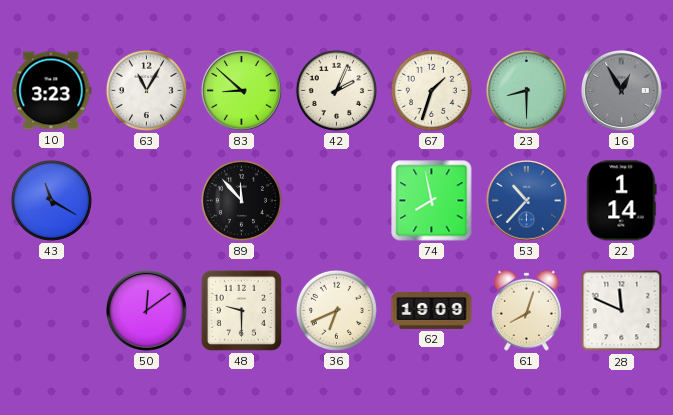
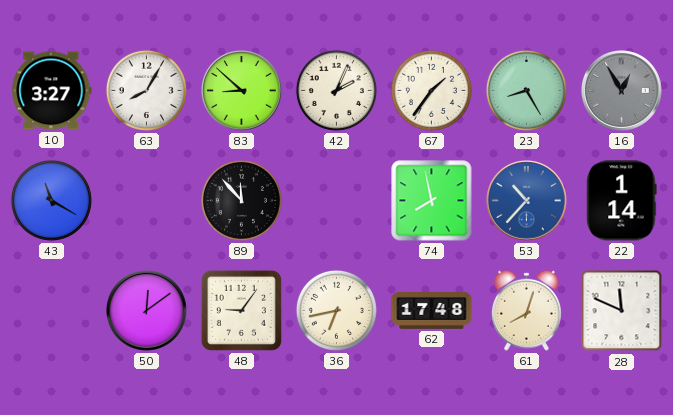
10: 3:23 -> 3:27 (52, 91)
63: 11:05 -> 8:05 (146, 90)
67: 1:33 -> 1:36 (431, 90)
23: 8:30 -> 8:25 (526, 90)
48: 9:30 -> 9:06 (241, 310)
36: 6:41 -> 6:43 (336, 310)
62: 19:09 -> 17:48 (432, 310)
